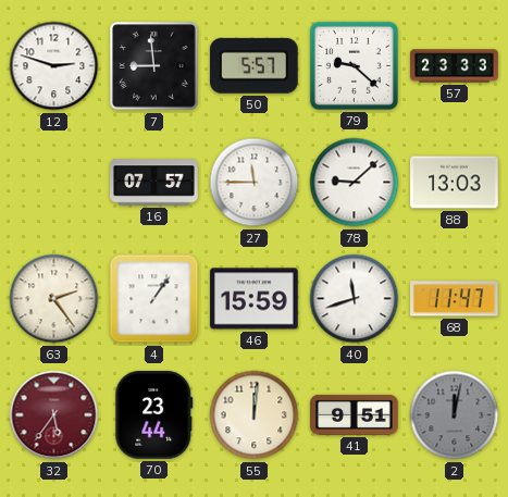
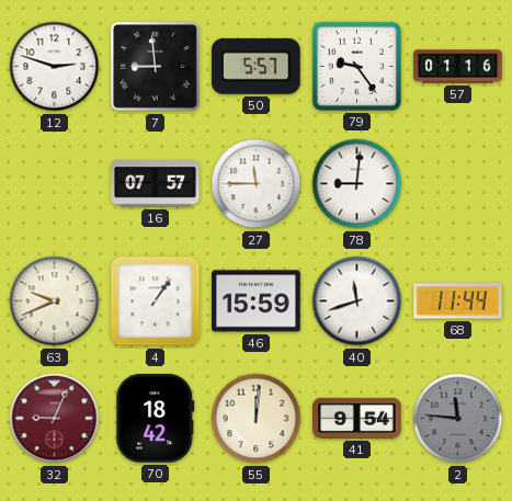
79: 9:22 -> 9:24 (356, 66)
57: 23:33 -> 01:16 (458, 67)
78: 9:08 -> 9:01 (357, 184)
88: 13:03 -> none (455, 183)
63: 2:24 -> 9:41 (55, 301)
68: 11:47 -> 11:44 (458, 301)
32: 5:36 -> 9:04 (55, 419)
70: 23:44 -> 18:42 (156, 419)
41: 9:51 -> 9:54 (357, 418)
2: 12:02 -> 11:46 (458, 419)
